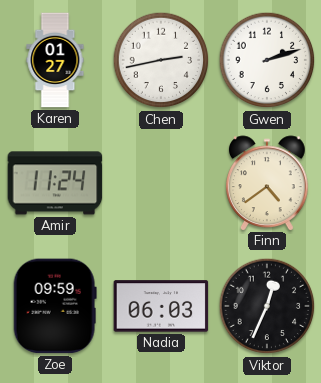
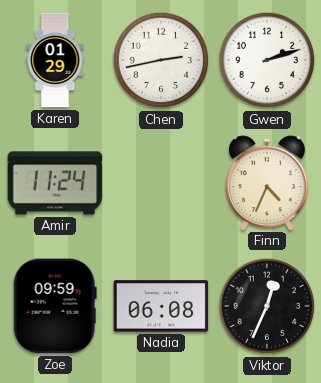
Karen: 01:27 -> 01:29 (55, 60)
Finn: 4:39 -> 4:34 (268, 183)
Nadia: 06:03 -> 06:08 (161, 306)
